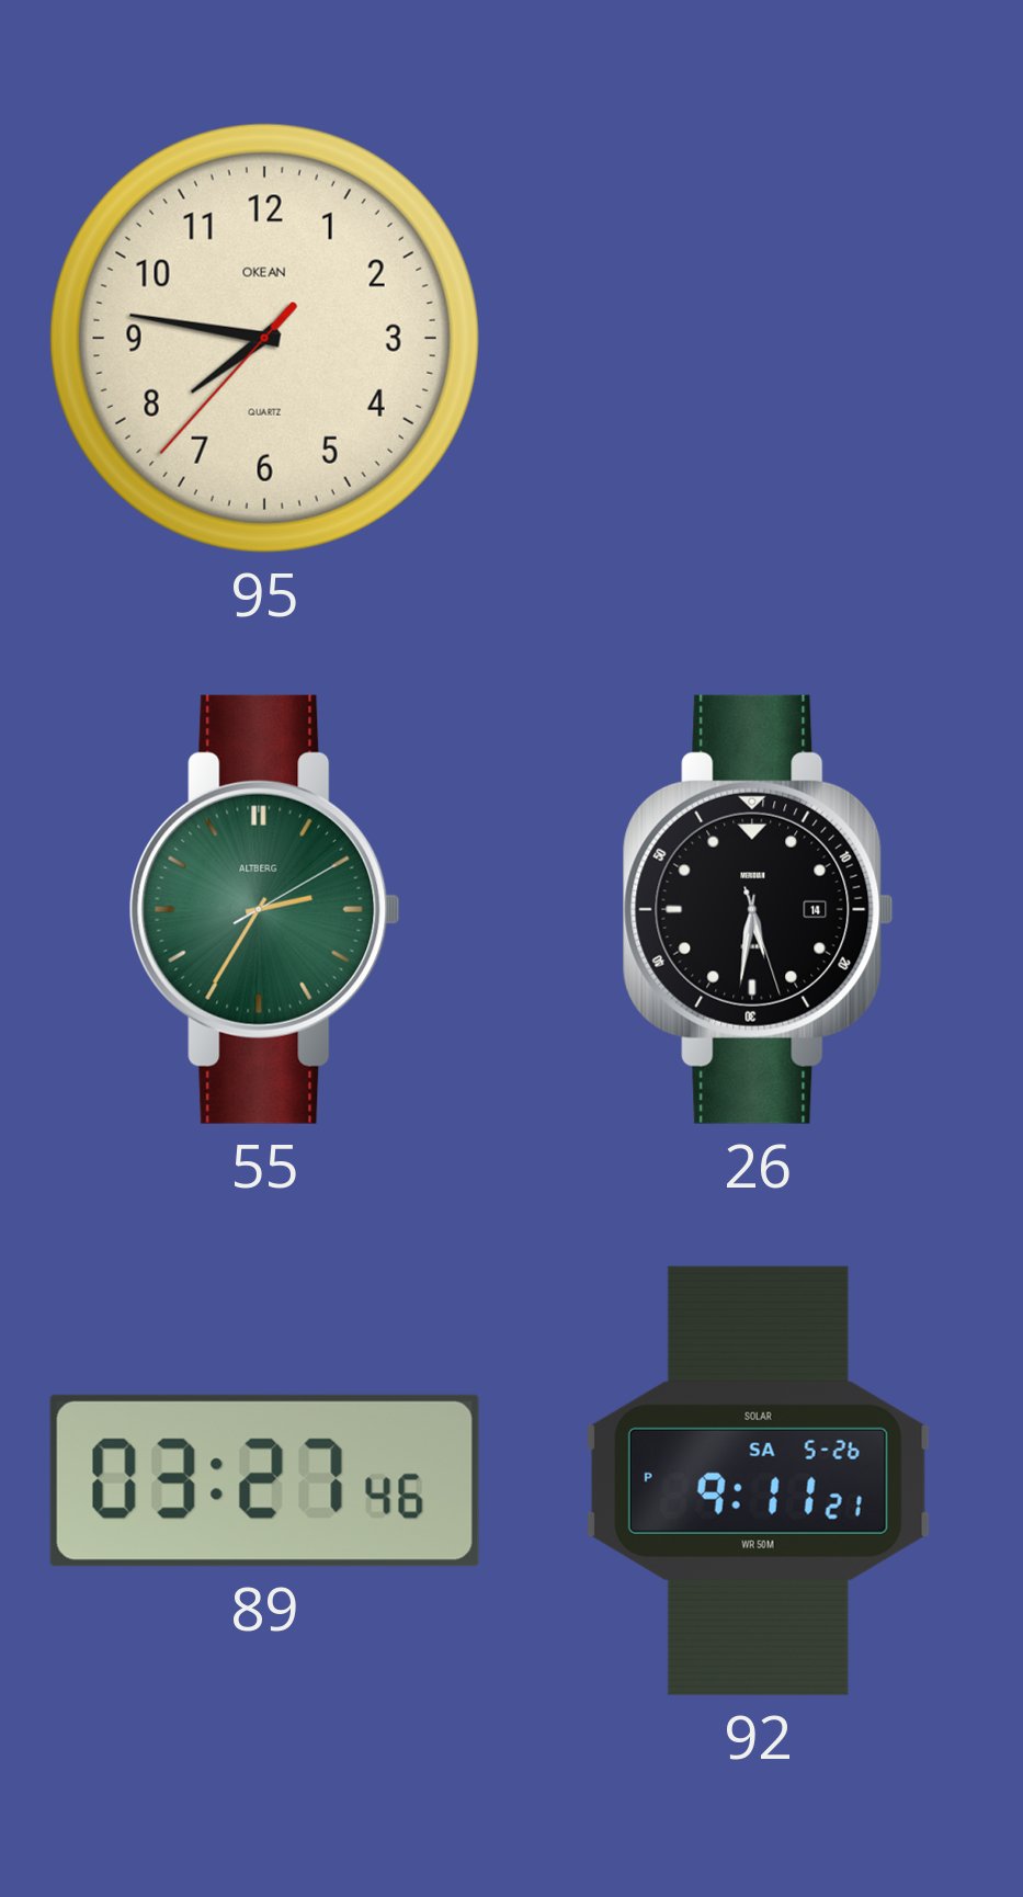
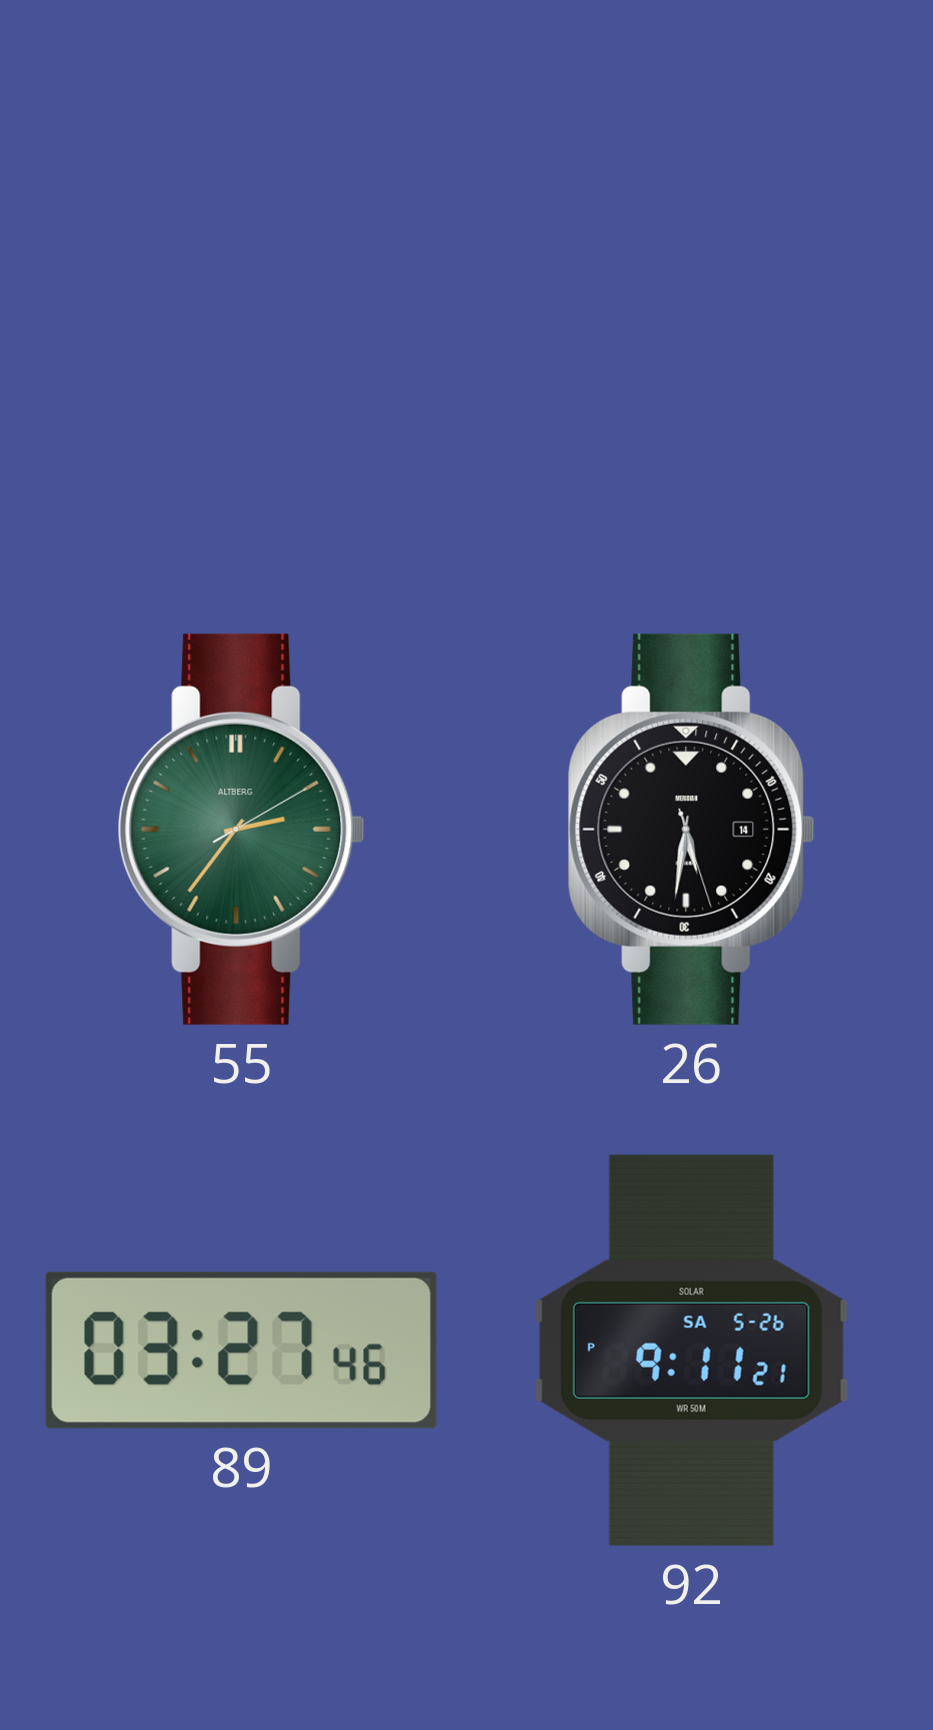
95: 7:46 -> none (264, 338)
55: 2:35 -> 2:36 (241, 829)
